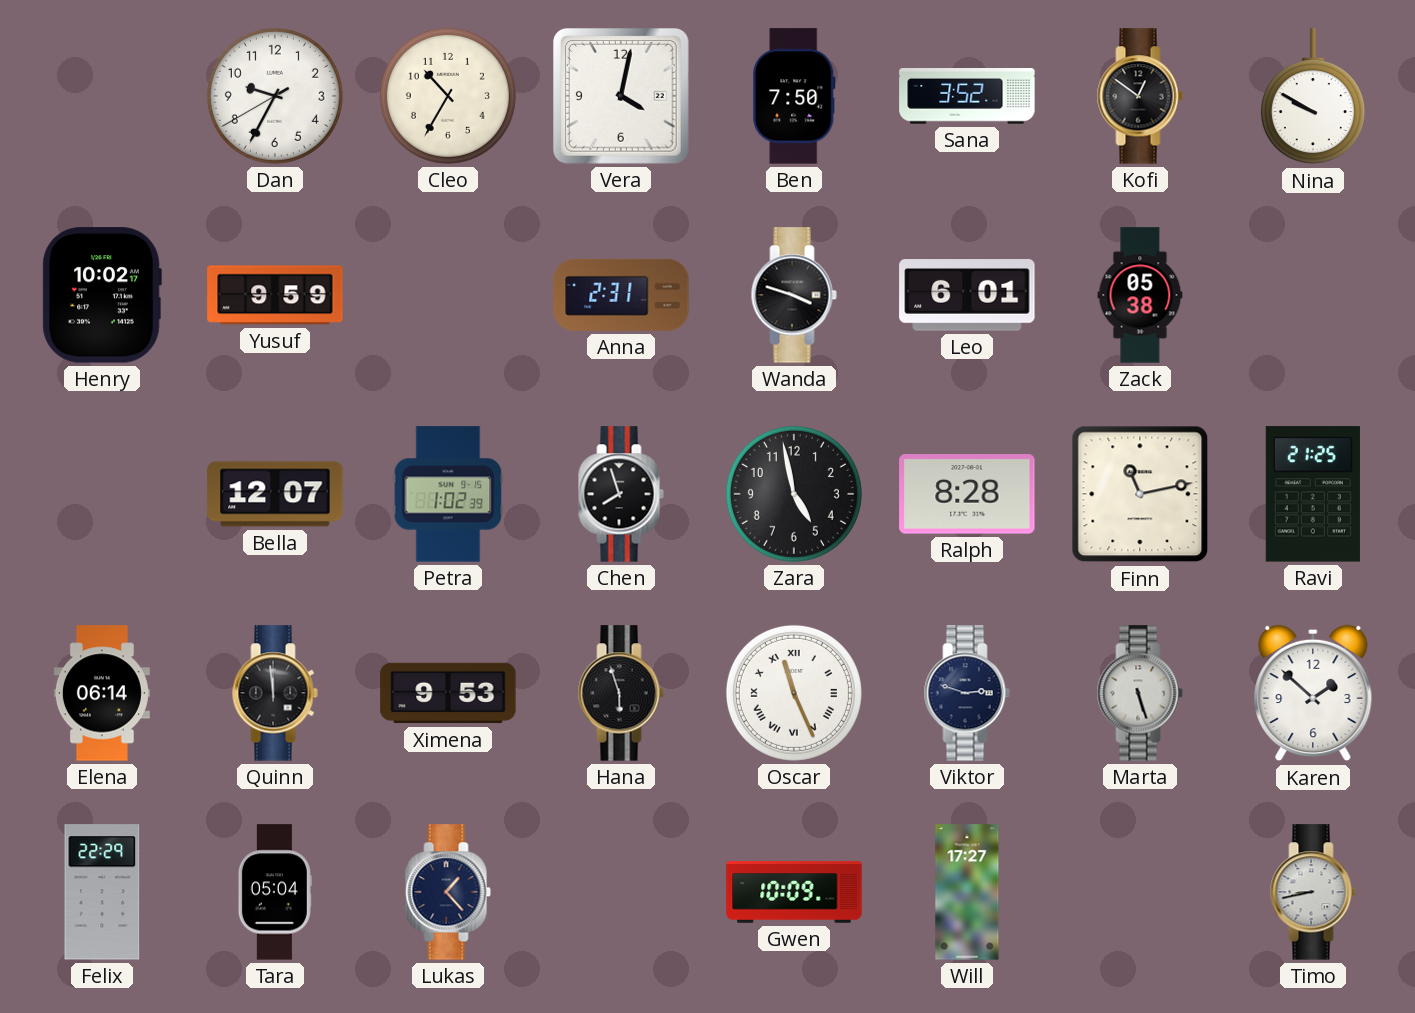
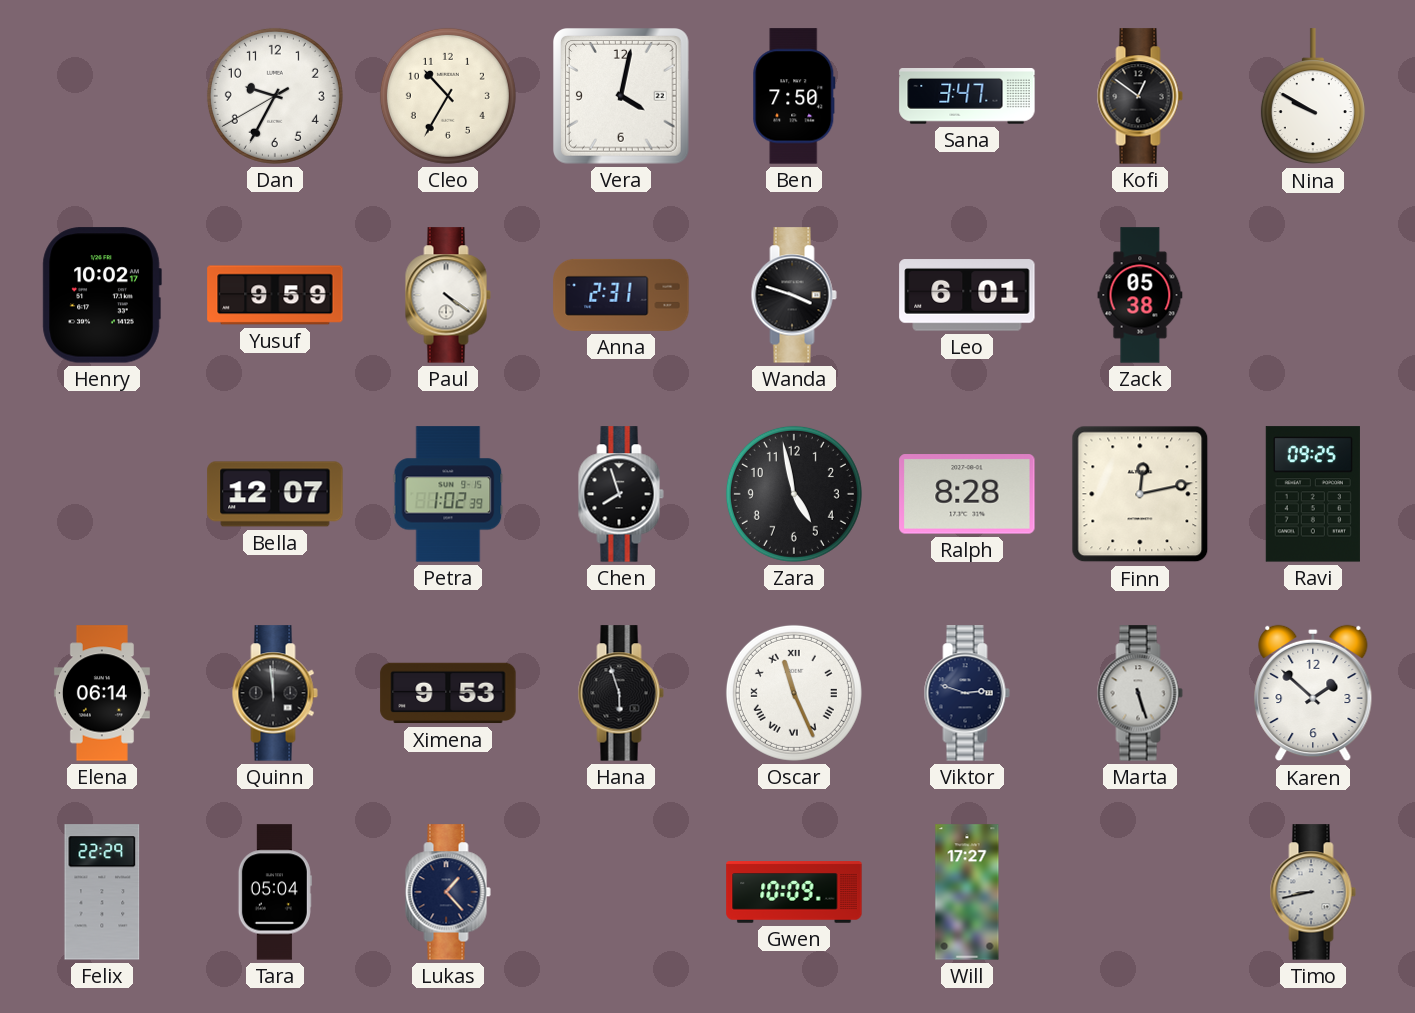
Sana: 3:52 -> 3:47 (967, 97)
Paul: none -> 4:21 (448, 295)
Finn: 11:13 -> 12:13 (1140, 494)
Ravi: 21:25 -> 09:25 (1313, 494)
